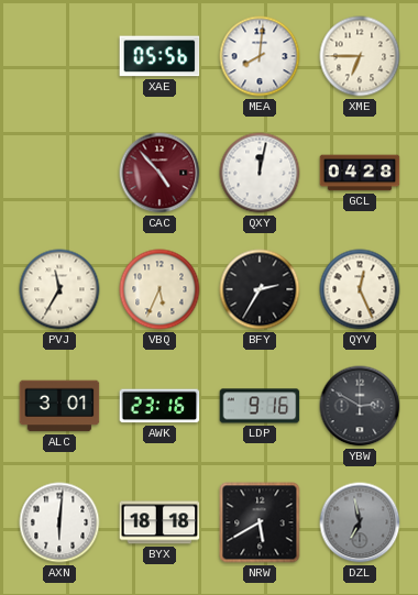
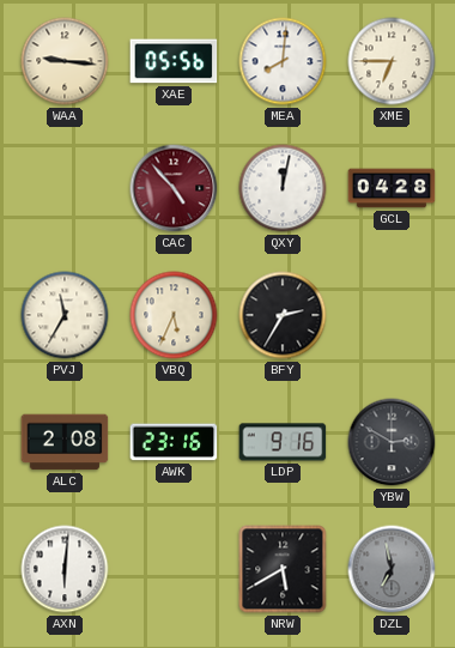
WAA: none -> 9:16 (65, 61)
QYV: 12:26 -> none (360, 289)
ALC: 3:01 -> 2:08 (65, 442)
BYX: 18:18 -> none (159, 522)
